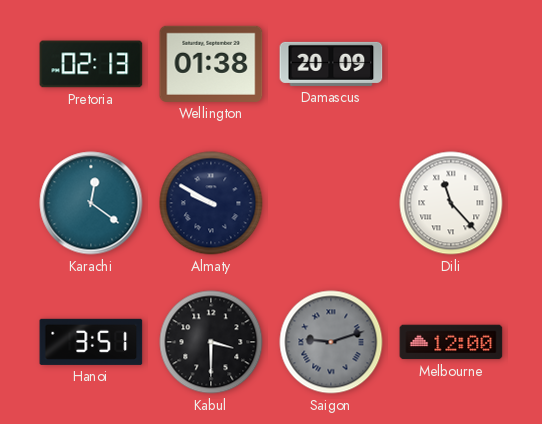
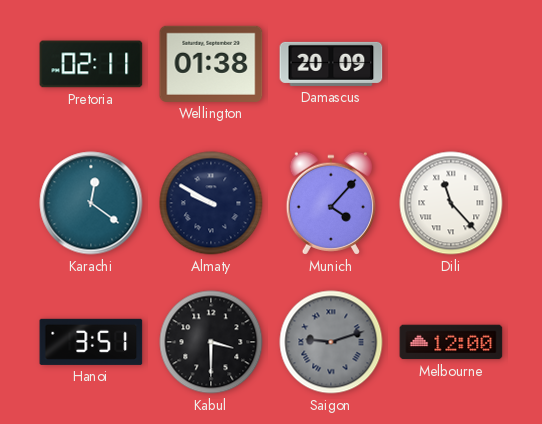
Pretoria: 02:13 -> 02:11 (91, 64)
Munich: none -> 4:07 (330, 203)
